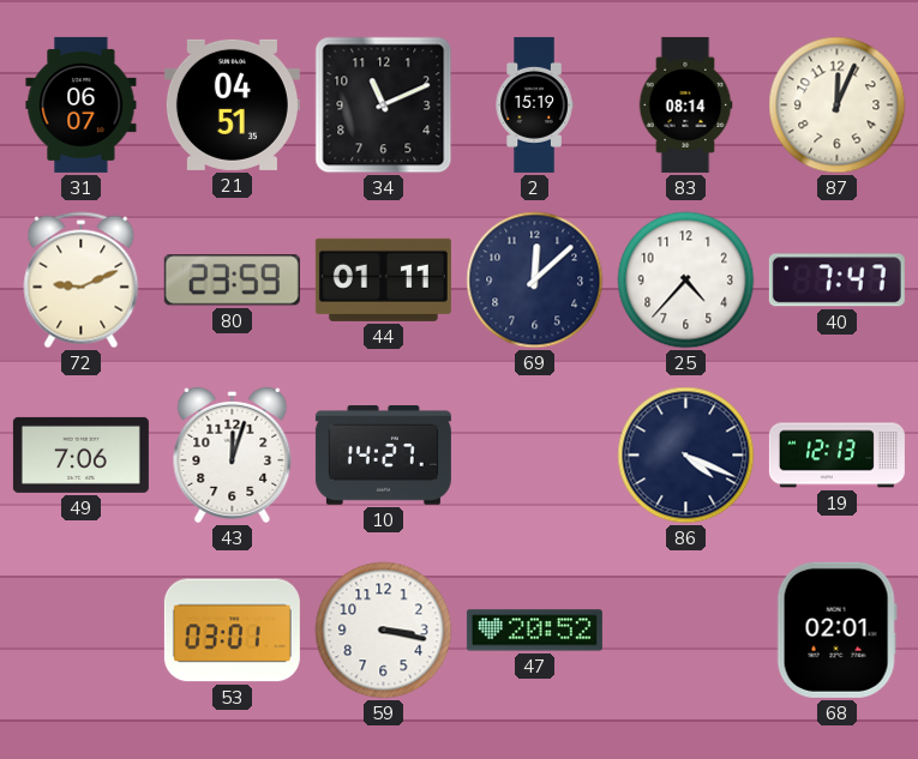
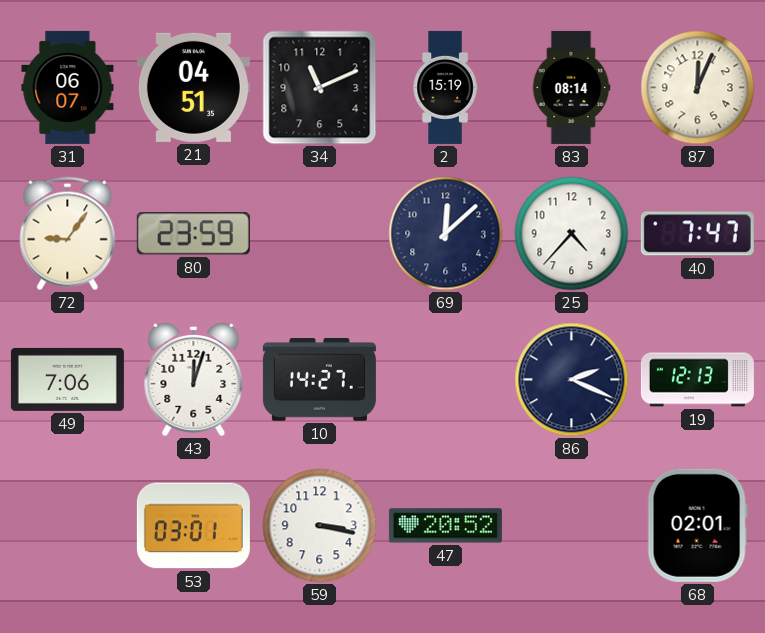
72: 9:11 -> 9:06 (68, 234)
44: 01:11 -> none (383, 279)
86: 4:19 -> 2:19 (572, 380)
